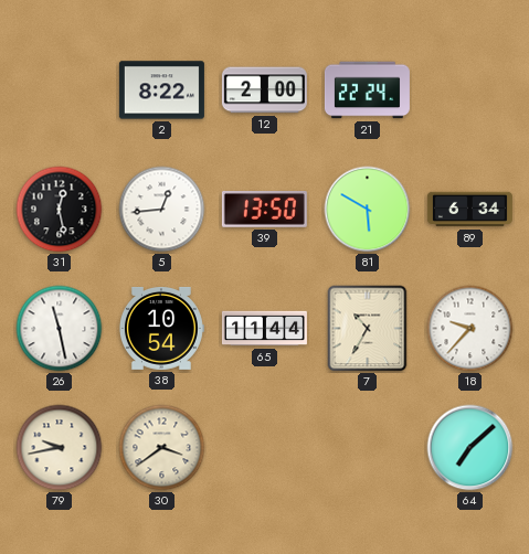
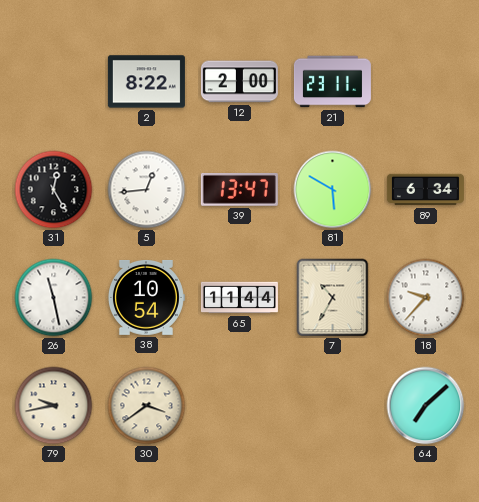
21: 22:24 -> 23:11 (332, 82)
31: 12:28 -> 12:25 (54, 190)
39: 13:50 -> 13:47 (239, 190)
